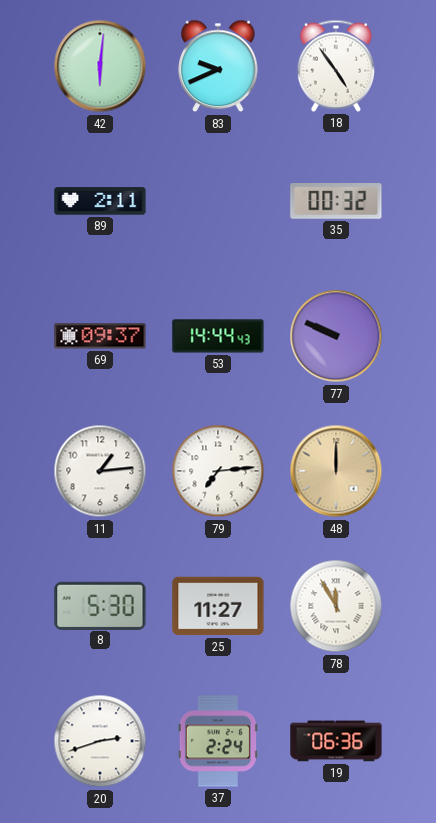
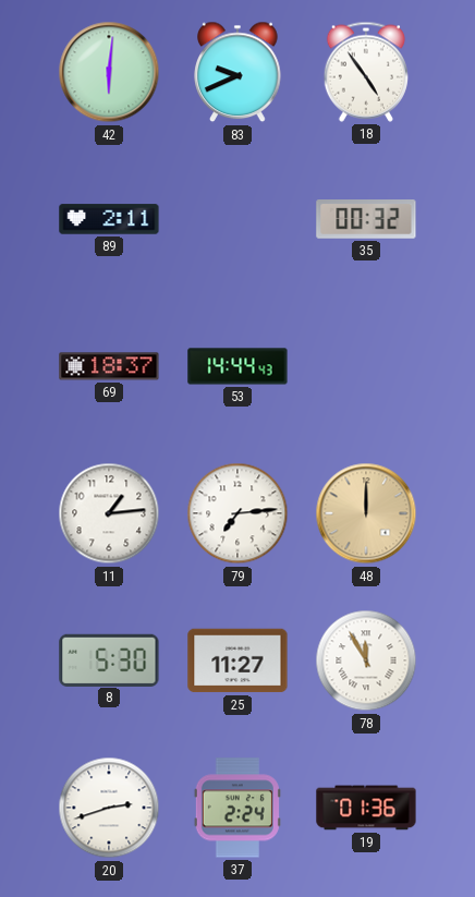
69: 09:37 -> 18:37 (109, 366)
77: 9:49 -> none (336, 336)
19: 06:36 -> 01:36 (366, 808)
